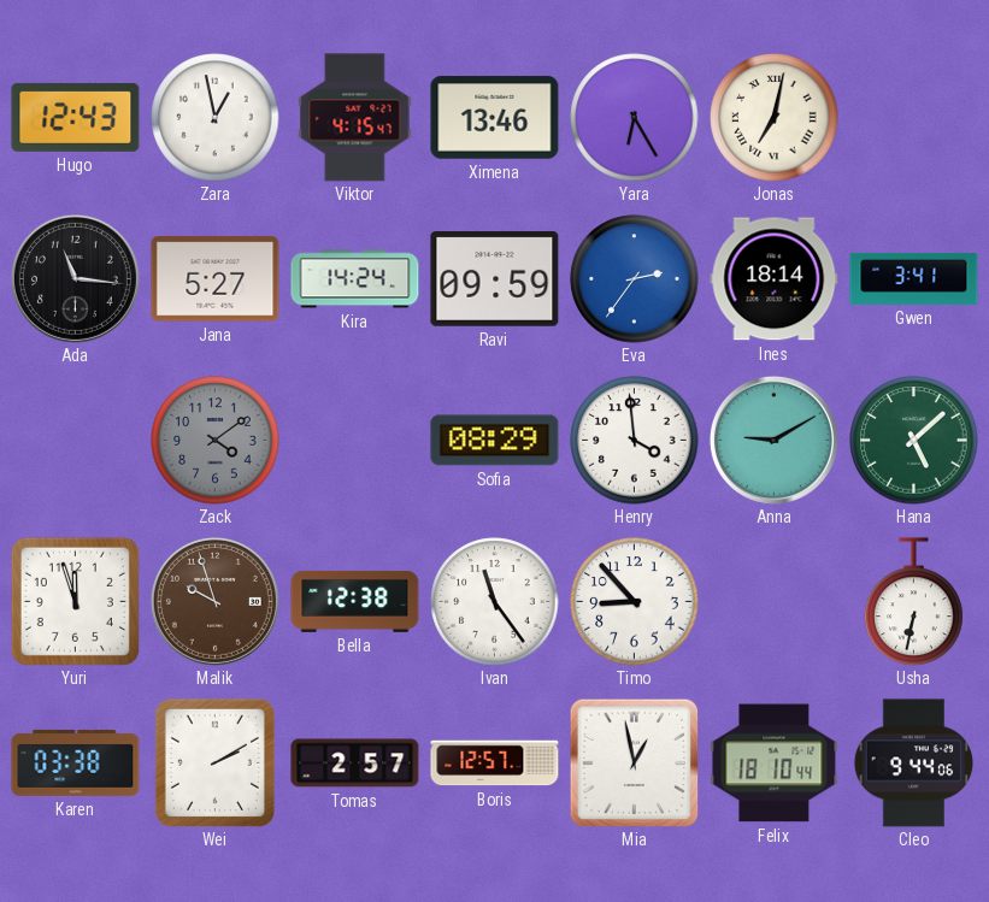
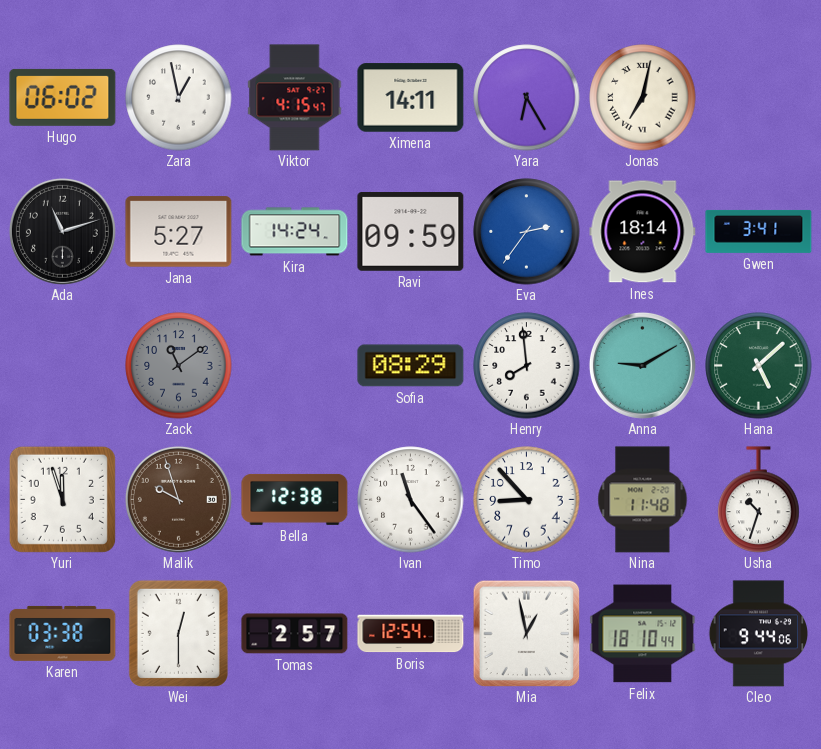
Hugo: 12:43 -> 06:02 (63, 97)
Ximena: 13:46 -> 14:11 (411, 98)
Ada: 11:16 -> 11:12 (62, 231)
Zack: 4:09 -> 11:09 (179, 366)
Henry: 3:59 -> 7:59 (527, 366)
Nina: none -> 11:48 (643, 500)
Usha: 6:32 -> 10:33 (759, 500)
Wei: 2:10 -> 12:30 (178, 633)
Boris: 12:57 -> 12:54 (411, 634)
